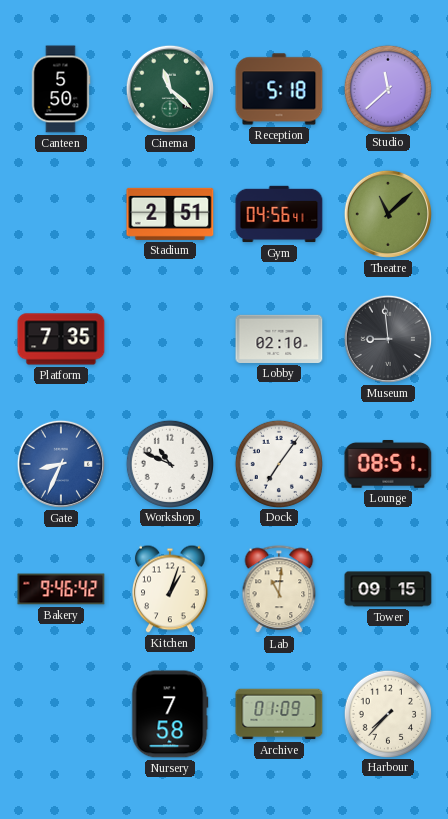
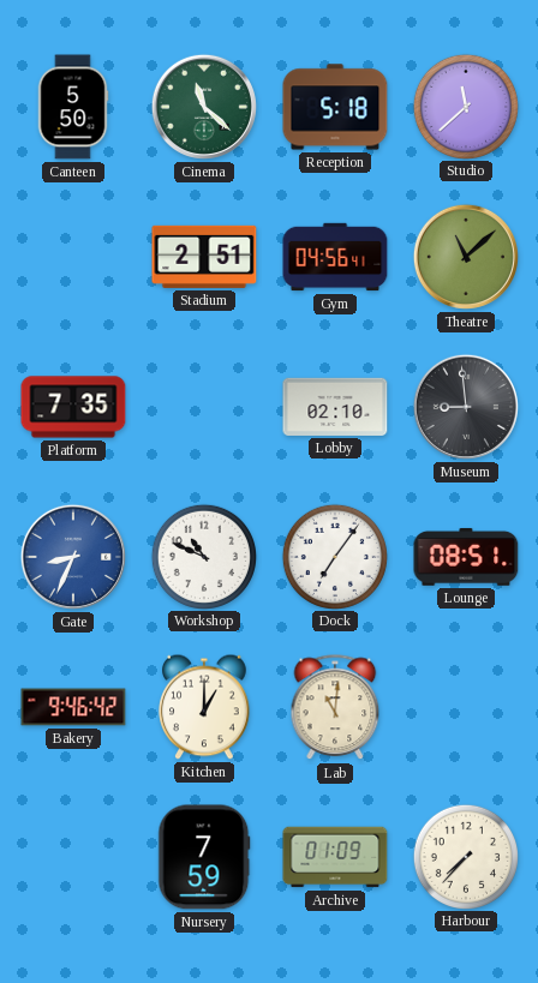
Kitchen: 1:03 -> 1:00 (204, 707)
Tower: 09:15 -> none (388, 589)
Nursery: 7:58 -> 7:59 (204, 857)
